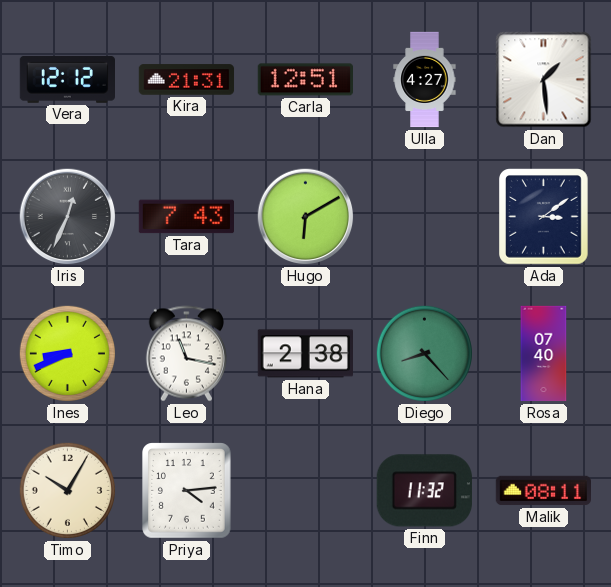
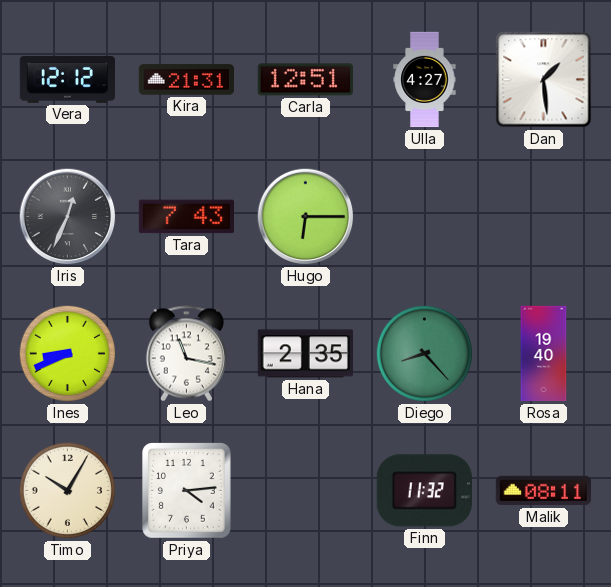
Hugo: 6:10 -> 6:15 (306, 217)
Ada: 3:09 -> none (544, 217)
Hana: 2:38 -> 2:35 (305, 354)
Rosa: 07:40 -> 19:40 (544, 354)
